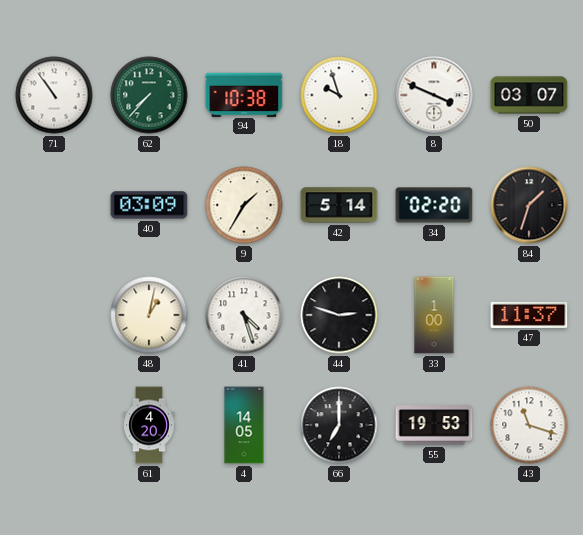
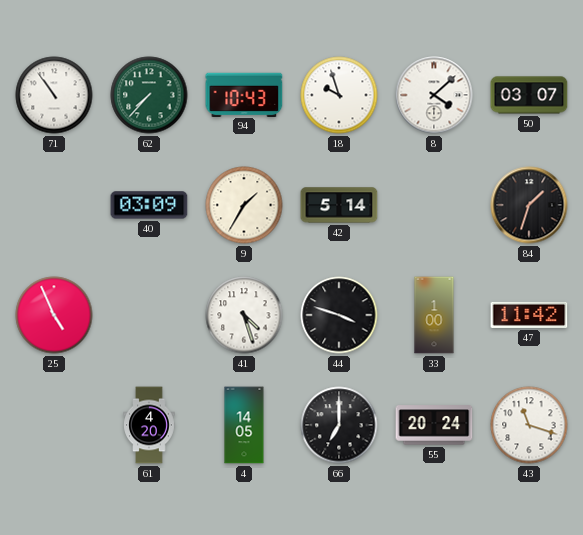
94: 10:38 -> 10:43 (244, 94)
8: 3:49 -> 4:08 (434, 95)
34: 02:20 -> none (434, 205)
25: none -> 4:56 (54, 315)
48: 1:02 -> none (149, 315)
44: 2:48 -> 3:48 (339, 315)
47: 11:37 -> 11:42 (529, 315)
55: 19:53 -> 20:24 (434, 425)
